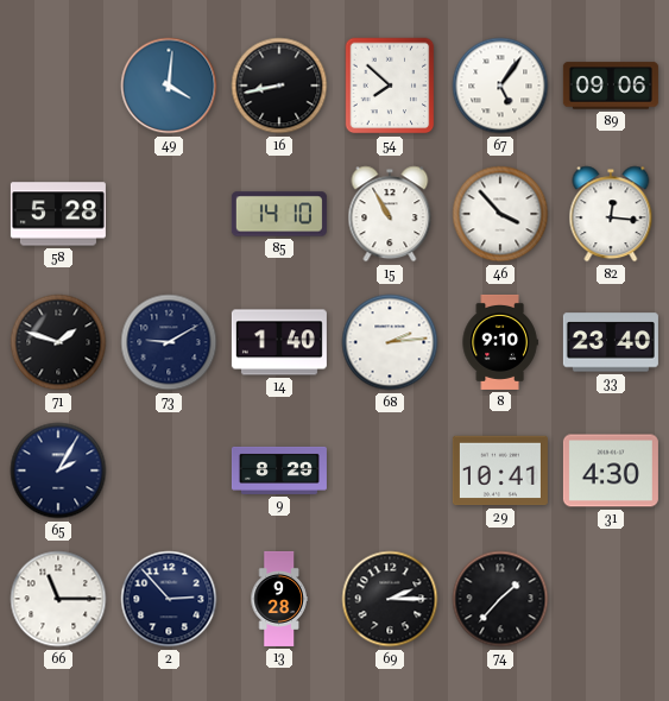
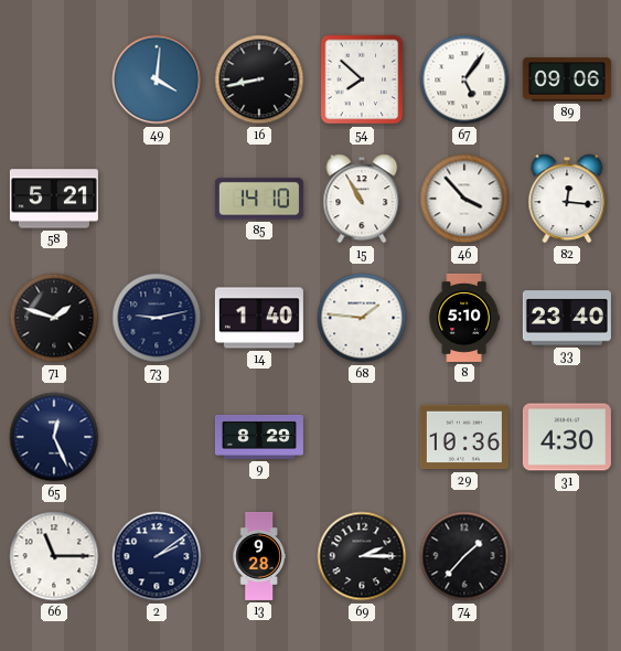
58: 5:28 -> 5:21 (54, 199)
73: 9:10 -> 9:13 (157, 318)
68: 2:14 -> 1:46 (362, 318)
8: 9:10 -> 5:10 (464, 318)
65: 2:05 -> 12:26 (54, 437)
29: 10:41 -> 10:36 (464, 437)
2: 2:53 -> 2:09 (157, 556)
